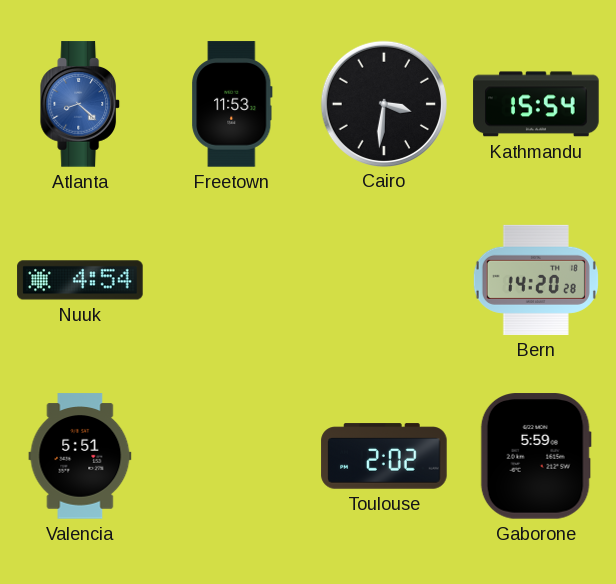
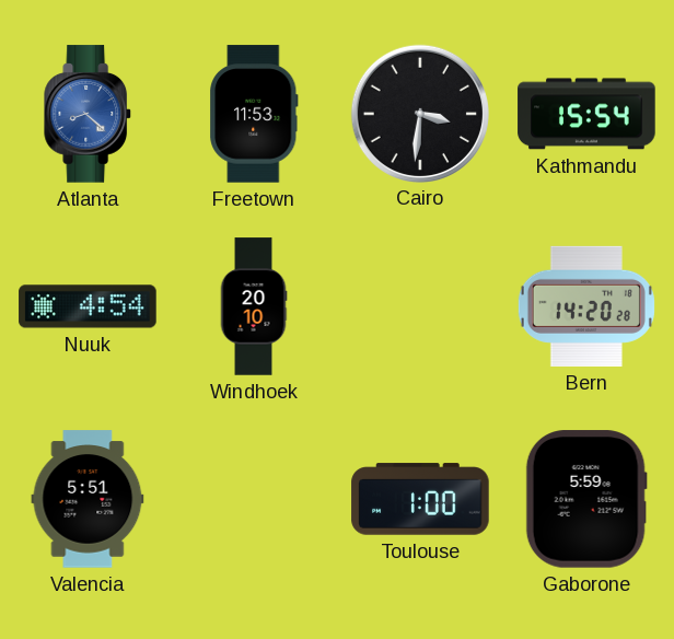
Windhoek: none -> 20:10 (254, 306)
Toulouse: 2:02 -> 1:00 (420, 499)
